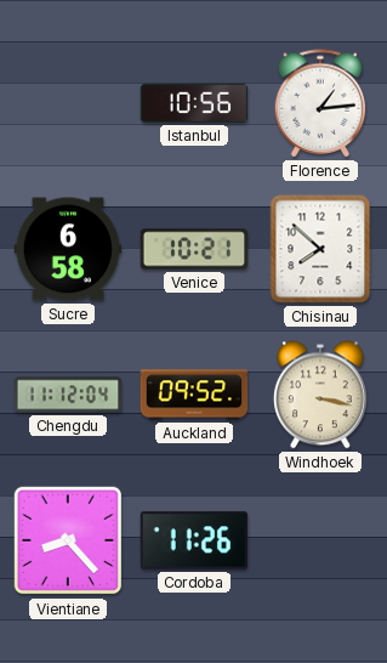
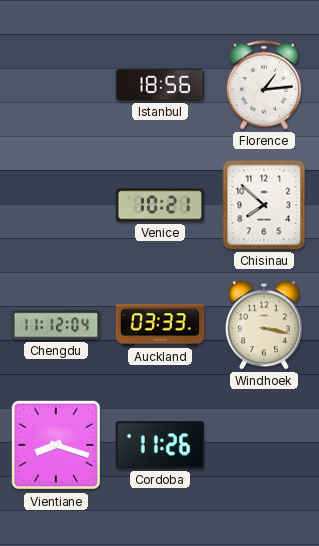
Istanbul: 10:56 -> 18:56 (160, 85)
Sucre: 6:58 -> none (68, 249)
Auckland: 09:52 -> 03:33 (160, 325)
Vientiane: 8:23 -> 8:18 (56, 445)
